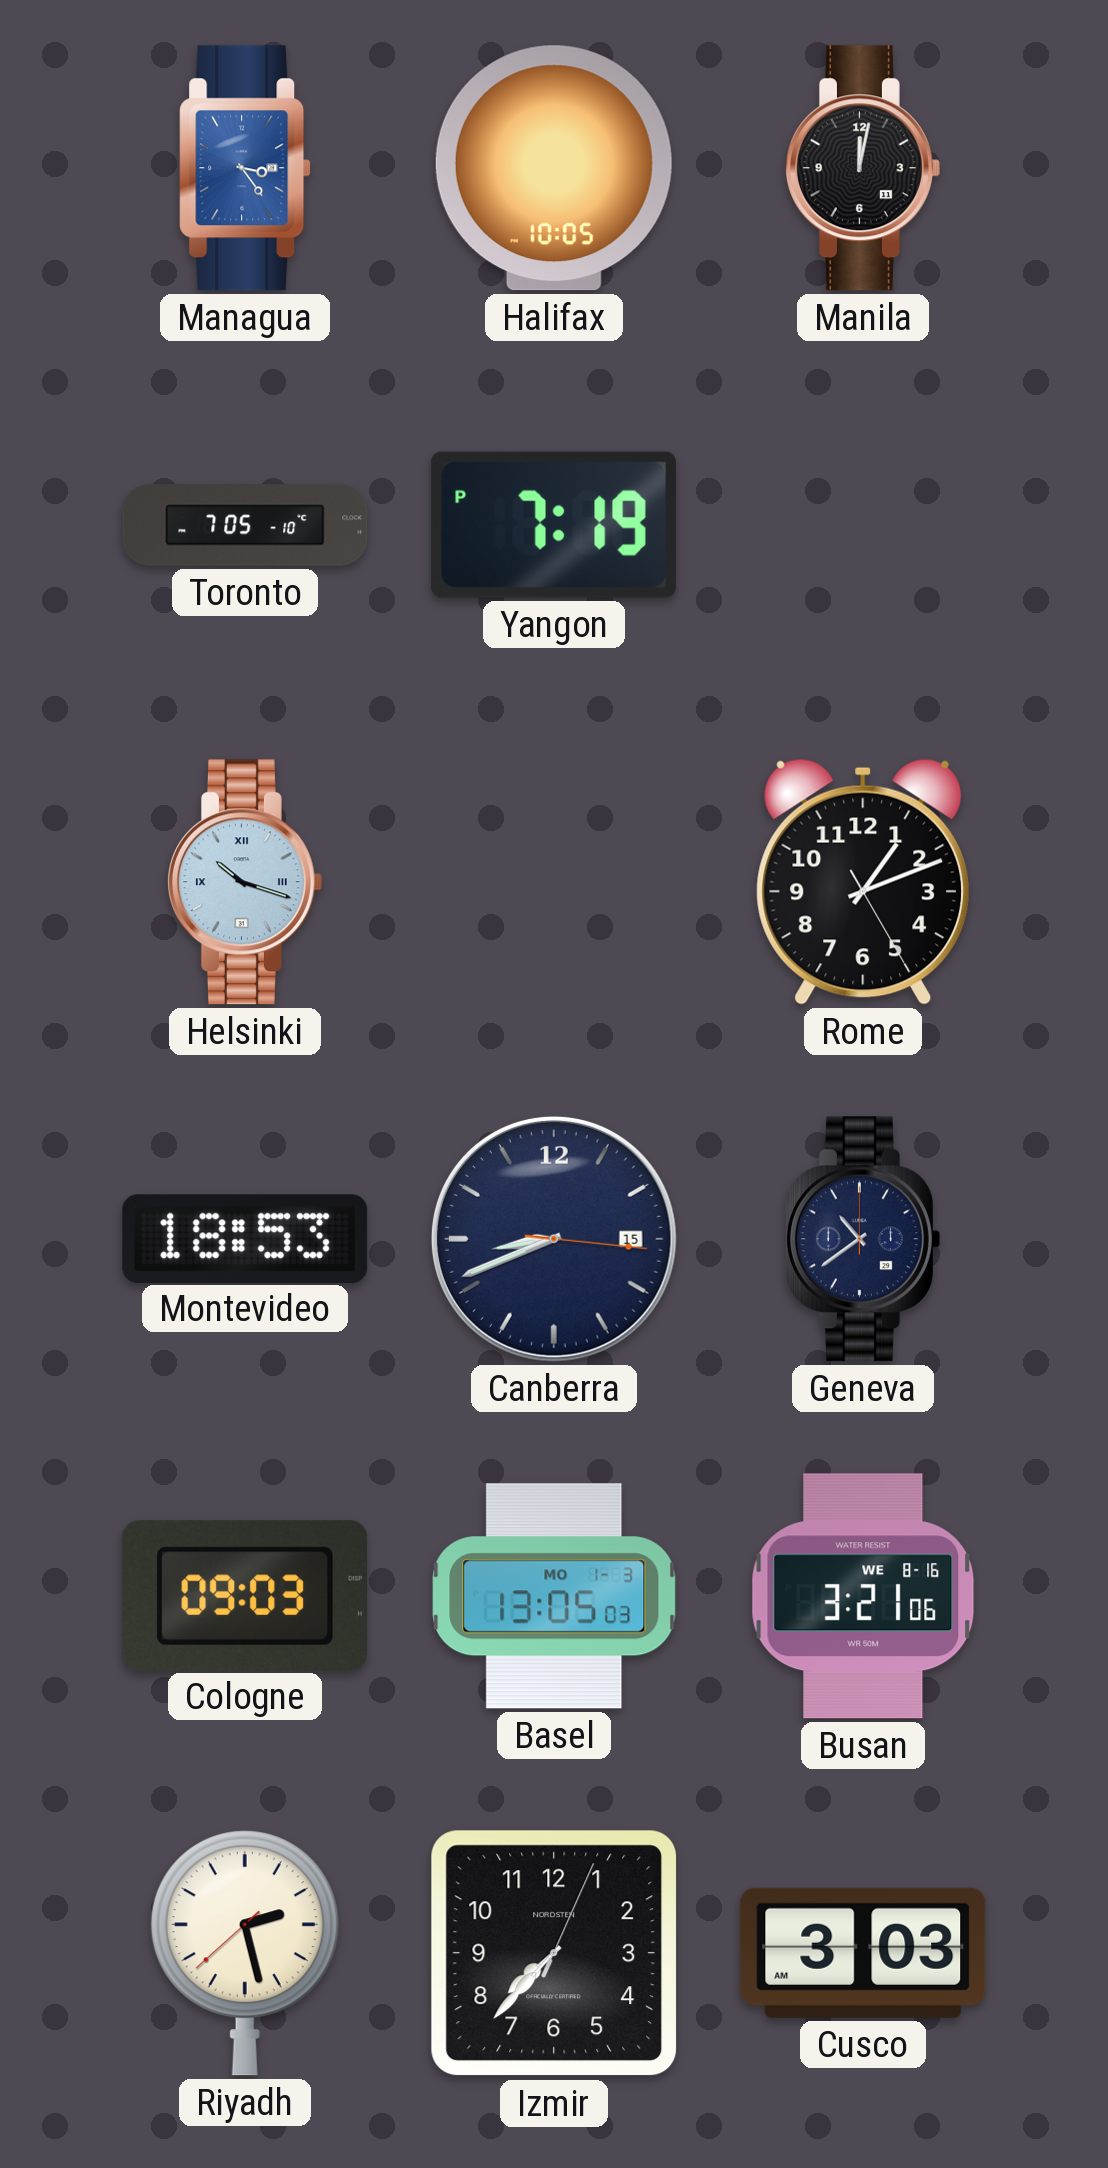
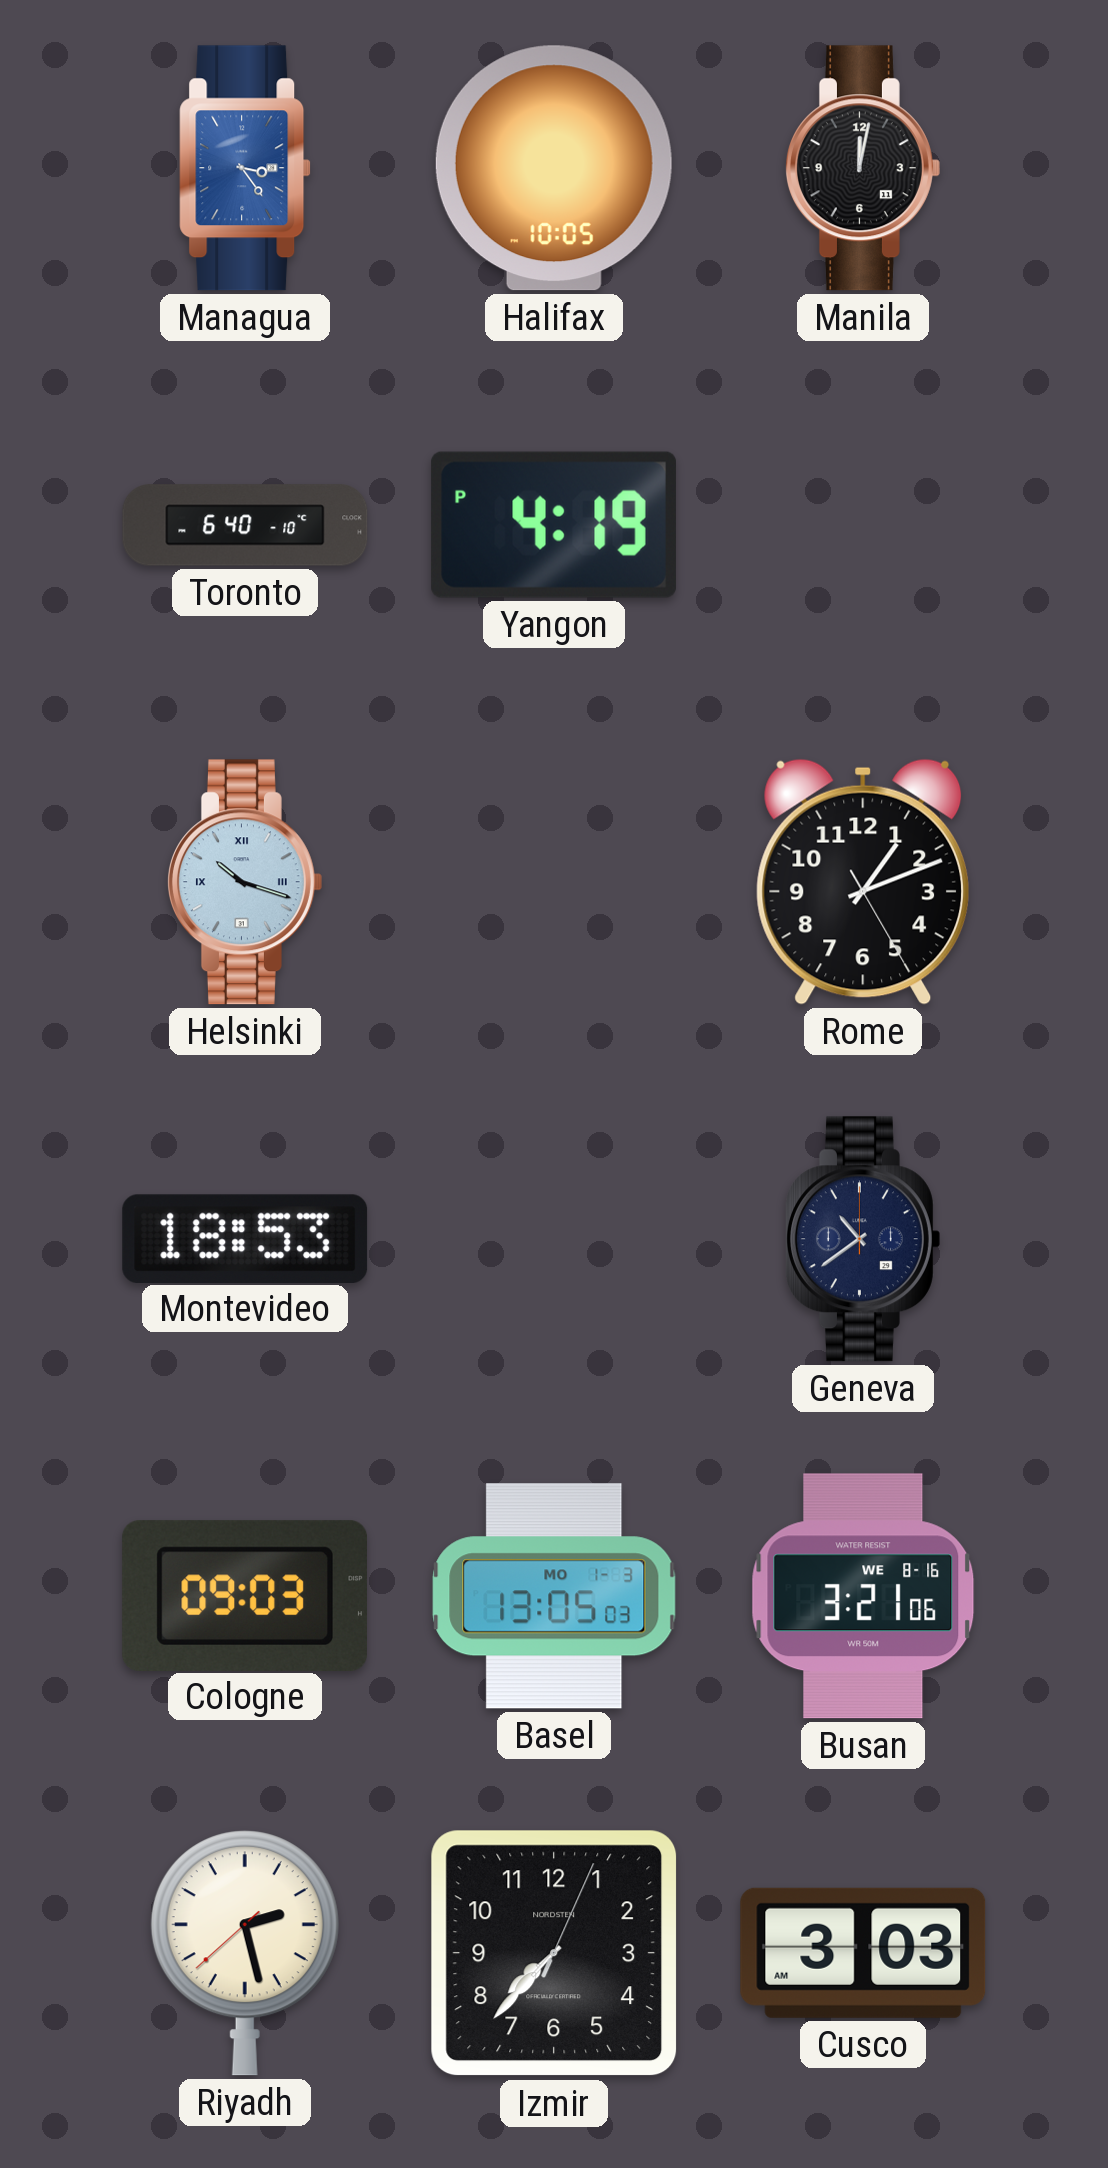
Toronto: 7:05 -> 6:40 (245, 525)
Yangon: 7:19 -> 4:19 (554, 525)
Canberra: 8:41 -> none (554, 1239)
